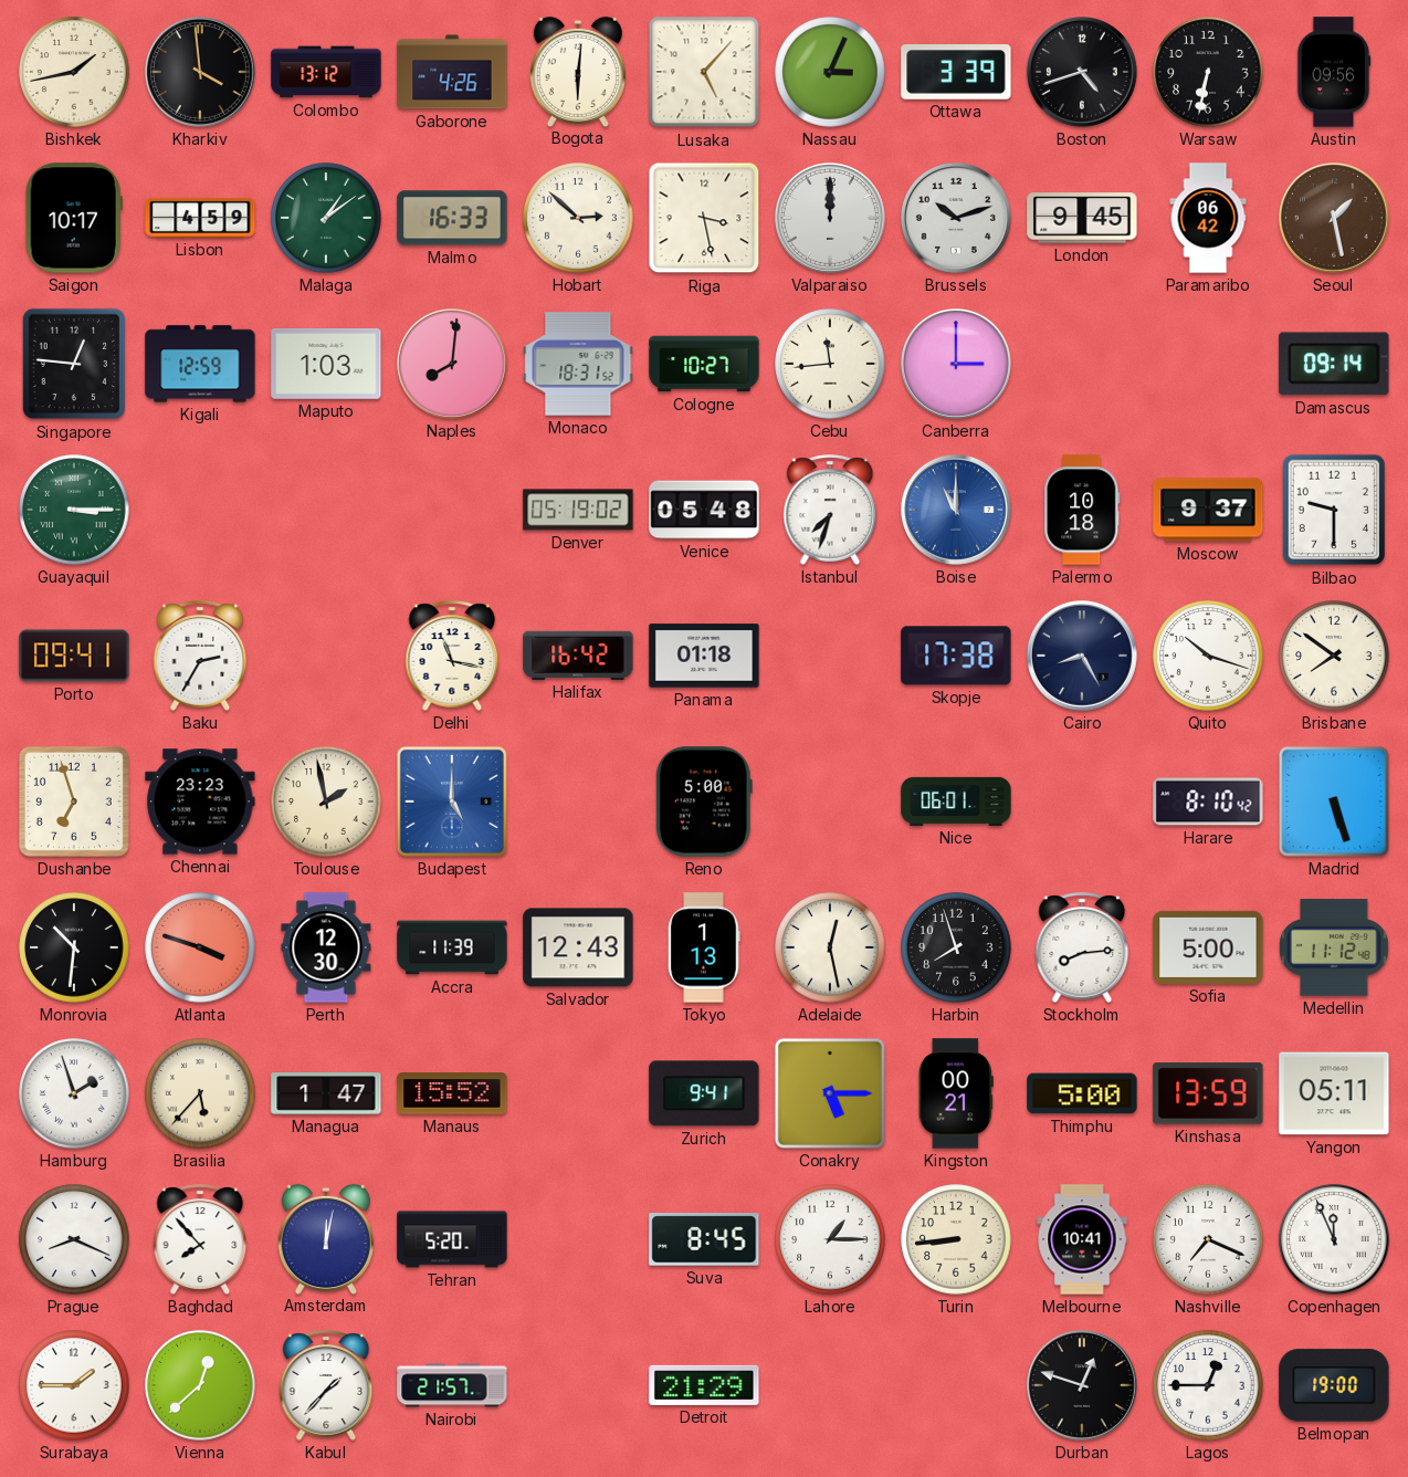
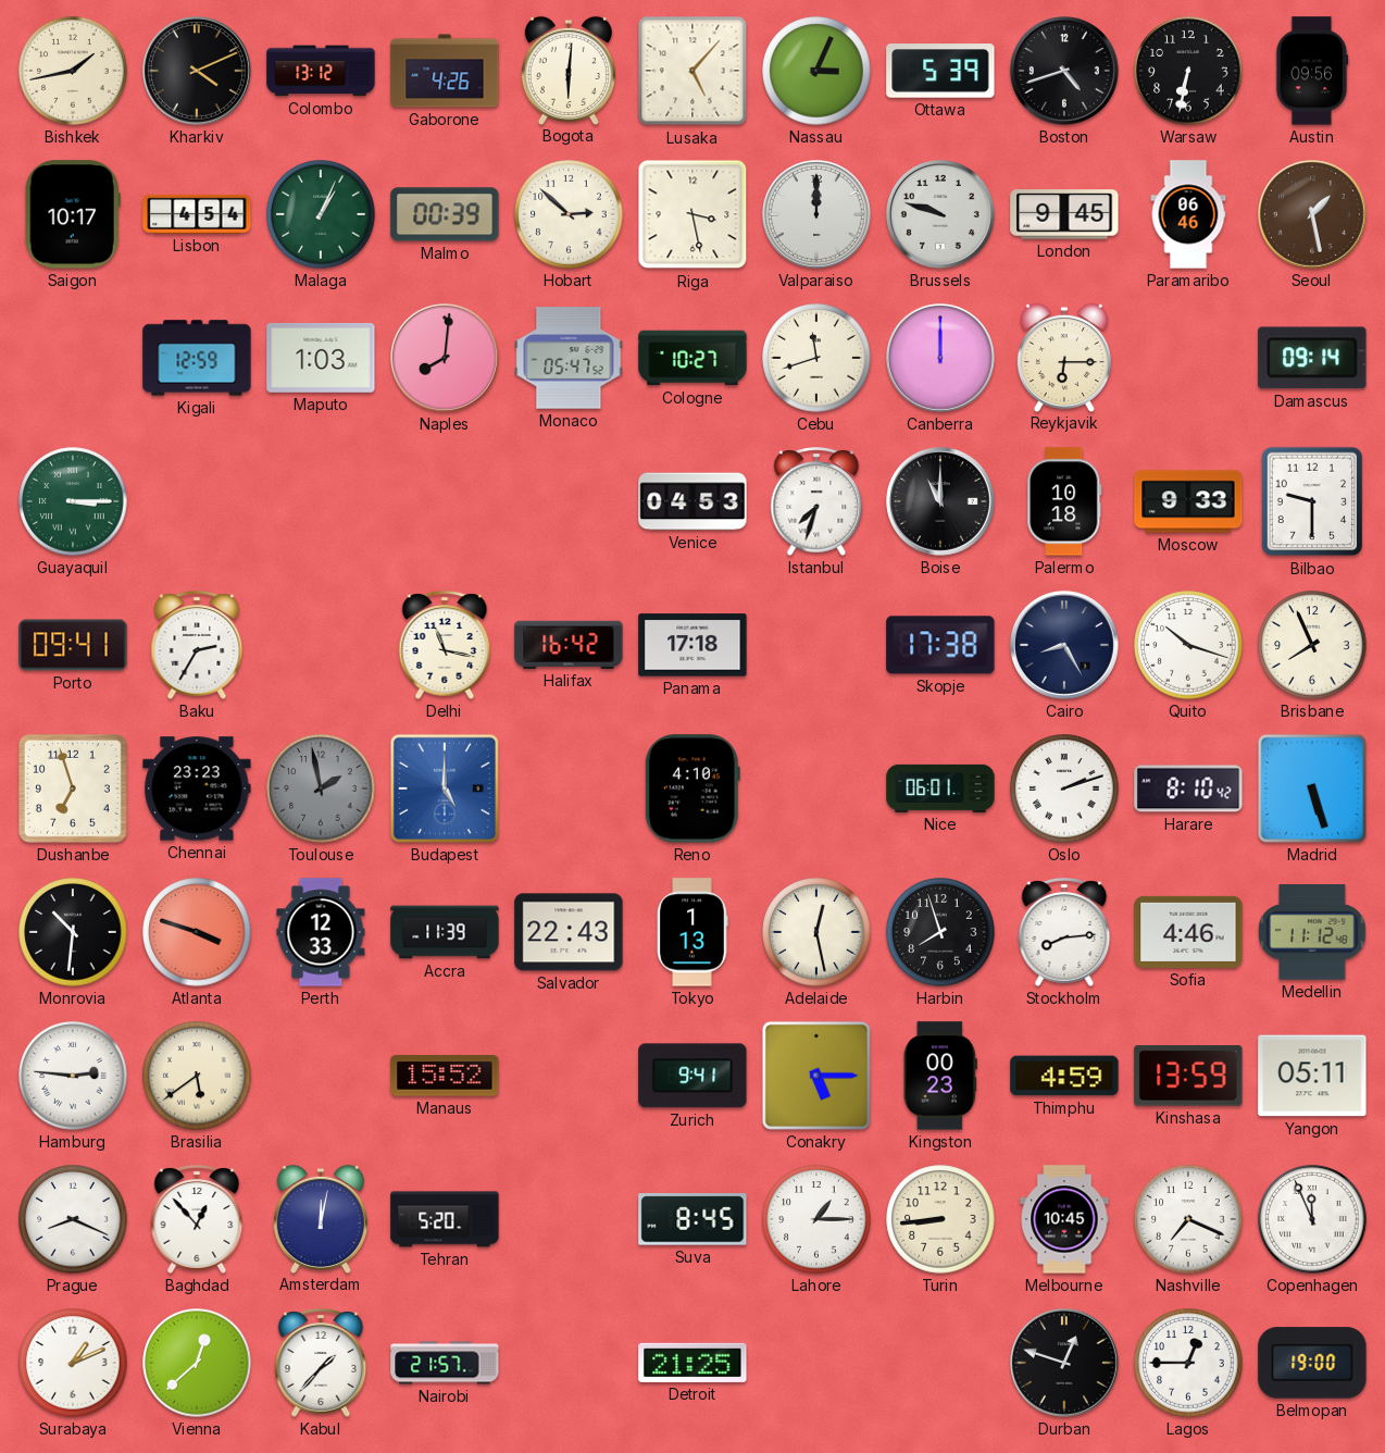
Kharkiv: 3:59 -> 4:11 (197, 71)
Ottawa: 3:39 -> 5:39 (940, 71)
Lisbon: 4:59 -> 4:54 (197, 214)
Malaga: 1:09 -> 1:04 (321, 214)
Malmo: 16:33 -> 00:39 (445, 214)
Brussels: 10:12 -> 9:48 (940, 214)
Paramaribo: 06:42 -> 06:46 (1188, 214)
Singapore: 12:46 -> none (73, 364)
Monaco: 18:31 -> 05:47 (569, 358)
Cebu: 11:44 -> 11:42 (816, 358)
Canberra: 3:00 -> 12:00 (940, 358)
Reykjavik: none -> 6:15 (1064, 357)
Denver: 05:19 -> none (578, 510)
Venice: 05:48 -> 04:53 (692, 501)
Boise dial: blue -> black (940, 501)
Moscow: 9:37 -> 9:33 (1188, 501)
Panama: 01:18 -> 17:18 (692, 645)
Brisbane: 7:51 -> 7:56 (1312, 645)
Toulouse dial: cream -> grey (321, 788)
Reno: 5:00 -> 4:10 (692, 788)
Oslo: none -> 2:12 (1064, 788)
Perth: 12:30 -> 12:33 (321, 932)
Salvador: 12:43 -> 22:43 (569, 932)
Sofia: 5:00 -> 4:46 (1188, 932)
Hamburg: 1:57 -> 2:46 (73, 1076)
Brasilia: 5:37 -> 5:39 (197, 1076)
Managua: 1:47 -> none (326, 1094)
Kingston: 00:21 -> 00:23 (940, 1076)
Thimphu: 5:00 -> 4:59 (1064, 1076)
Baghdad: 7:53 -> 12:53 (197, 1219)
Melbourne: 10:41 -> 10:45 (1064, 1219)
Surabaya: 1:45 -> 1:11 (73, 1363)
Detroit: 21:29 -> 21:25 (692, 1363)
